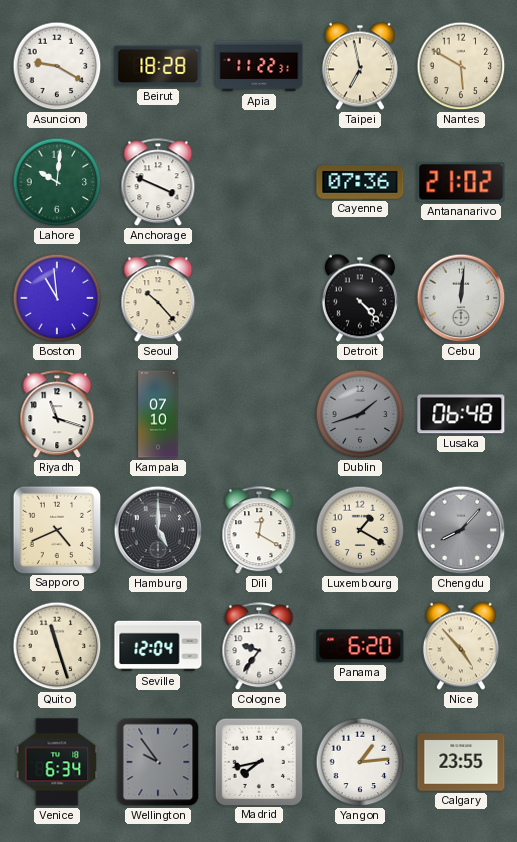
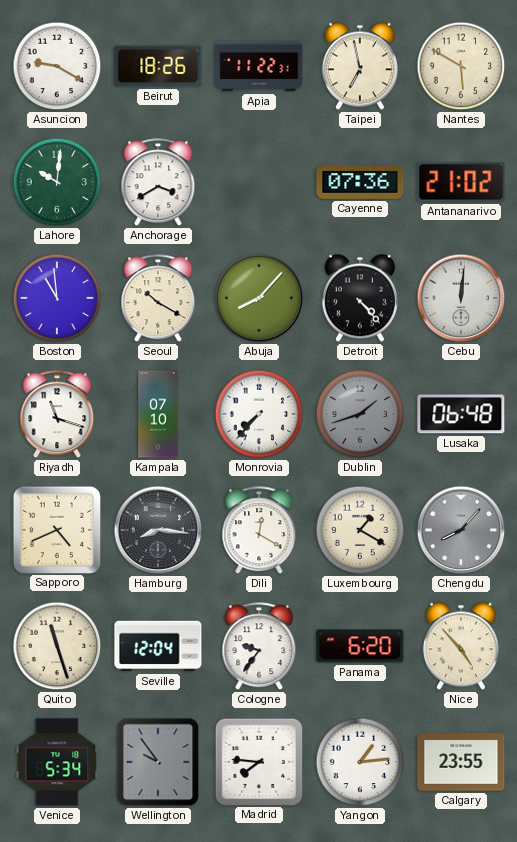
Beirut: 18:28 -> 18:26 (158, 66)
Anchorage: 3:49 -> 3:40 (158, 183)
Seoul: 10:23 -> 10:20 (158, 299)
Abuja: none -> 8:07 (259, 298)
Monrovia: none -> 7:37 (259, 414)
Hamburg: 5:00 -> 8:16 (158, 530)
Venice: 6:34 -> 5:34 (57, 762)
Madrid: 7:43 -> 7:46 (258, 761)
